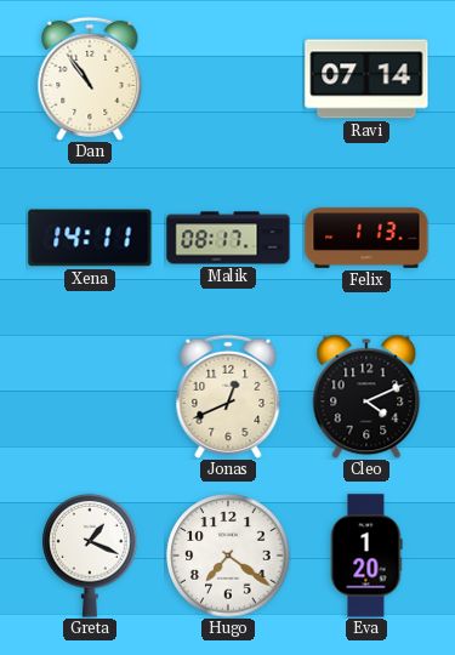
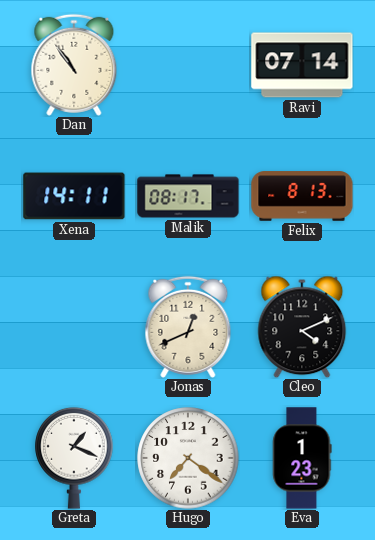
Felix: 1:13 -> 8:13 (302, 196)
Eva: 1:20 -> 1:23 (302, 458)
